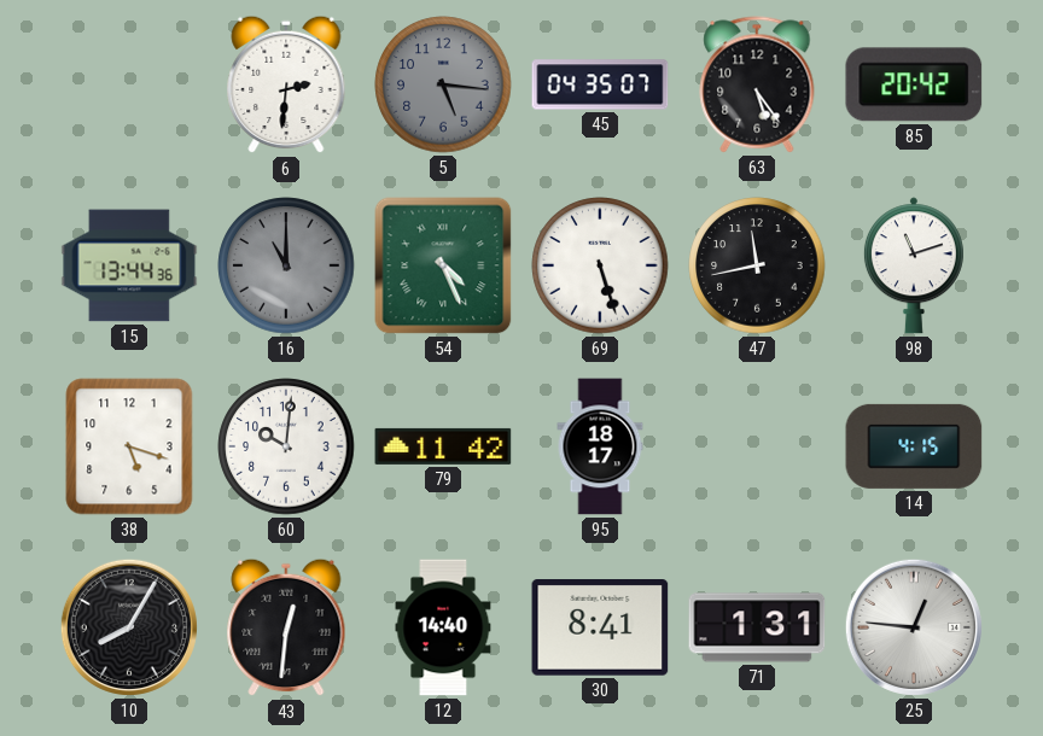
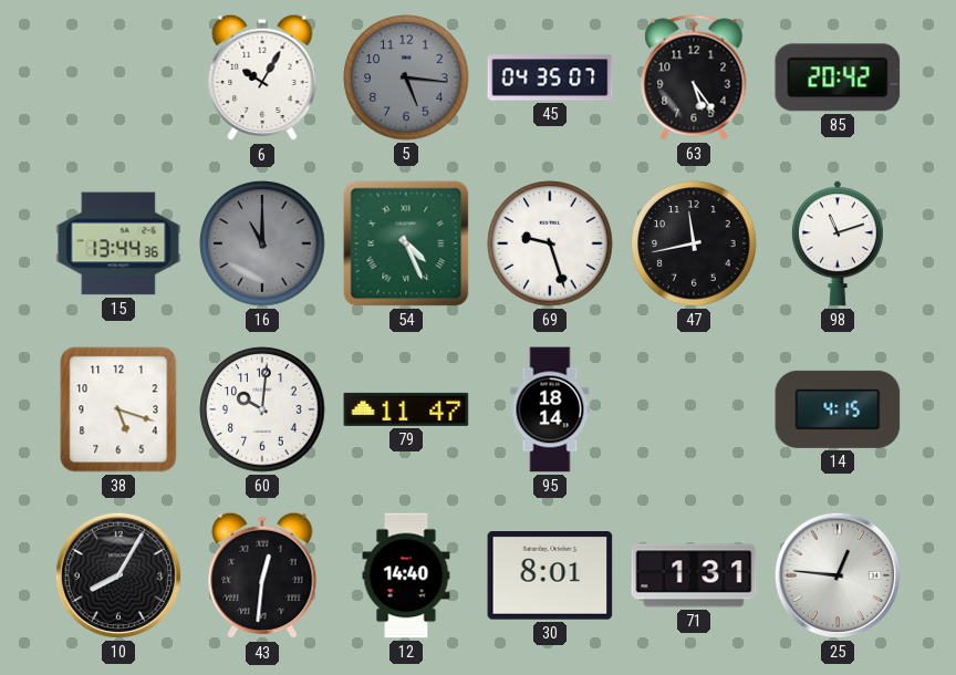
6: 2:31 -> 10:05 (262, 77)
69: 5:27 -> 9:27 (550, 243)
79: 11:42 -> 11:47 (406, 409)
95: 18:17 -> 18:14 (550, 409)
30: 8:41 -> 8:01 (550, 577)
